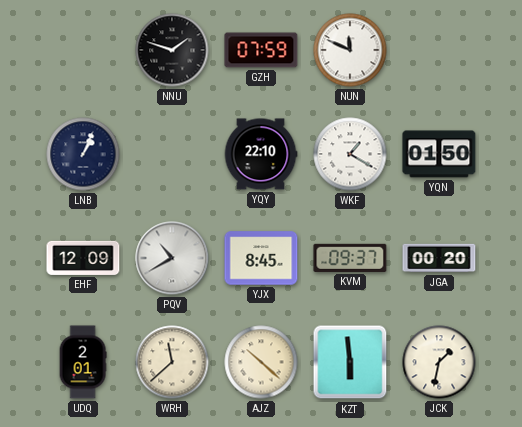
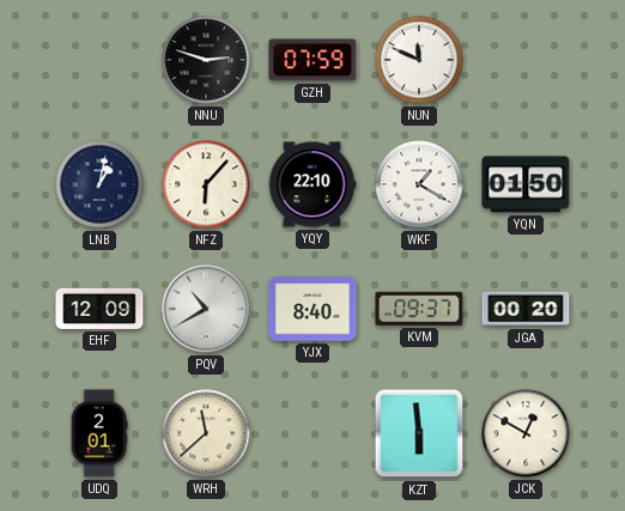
NNU: 1:48 -> 2:48 (206, 60)
LNB: 1:04 -> 1:02 (99, 184)
NFZ: none -> 6:07 (206, 184)
YJX: 8:45 -> 8:40 (313, 309)
AJZ: 10:22 -> none (261, 362)
JCK: 1:32 -> 12:50 (526, 433)
